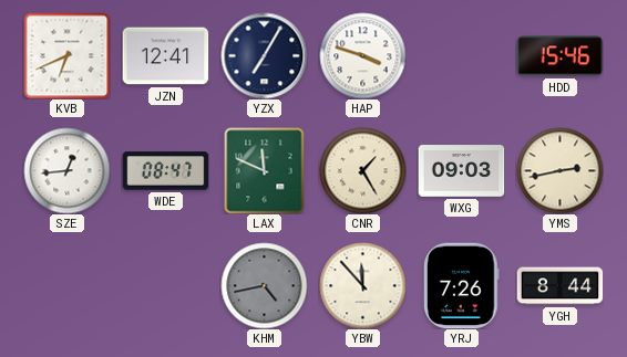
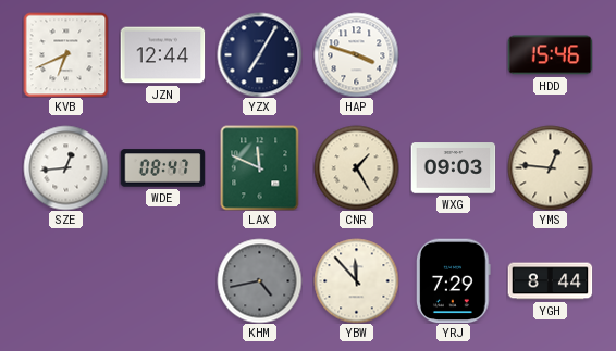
JZN: 12:41 -> 12:44 (162, 55)
YMS: 2:43 -> 12:46 (550, 167)
YRJ: 7:26 -> 7:29 (454, 280)
